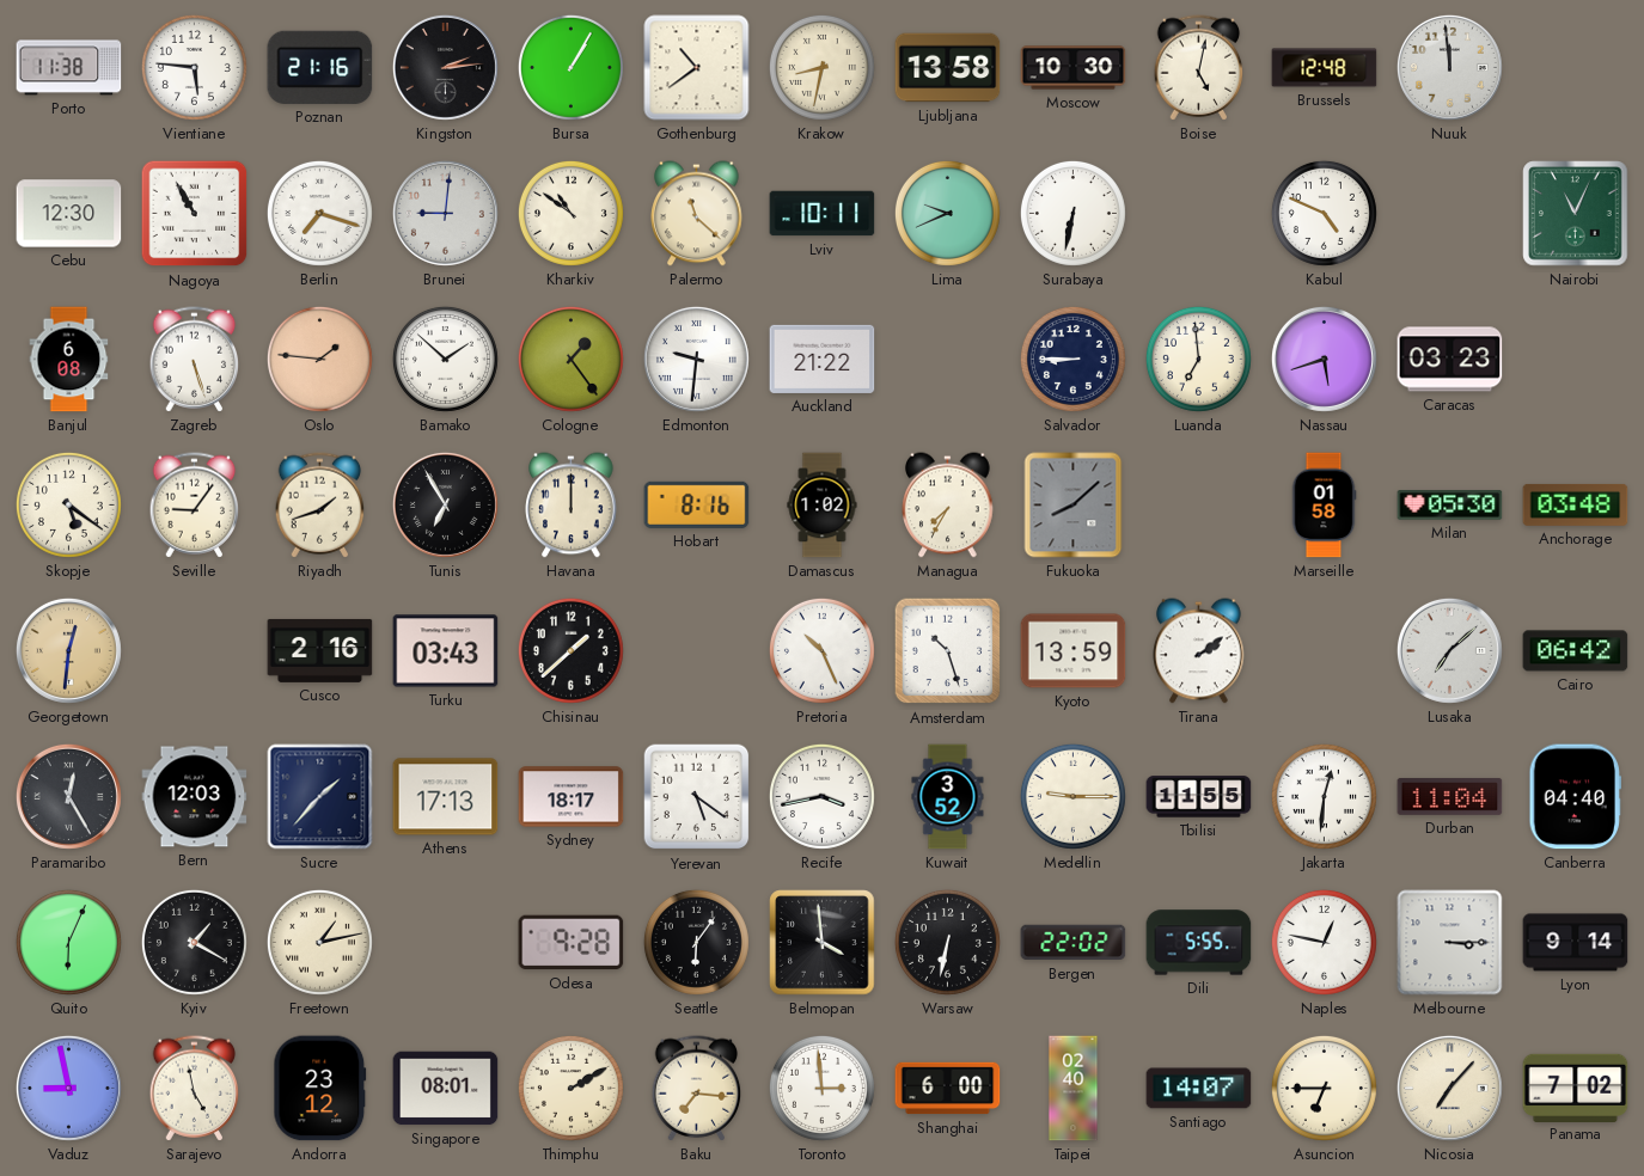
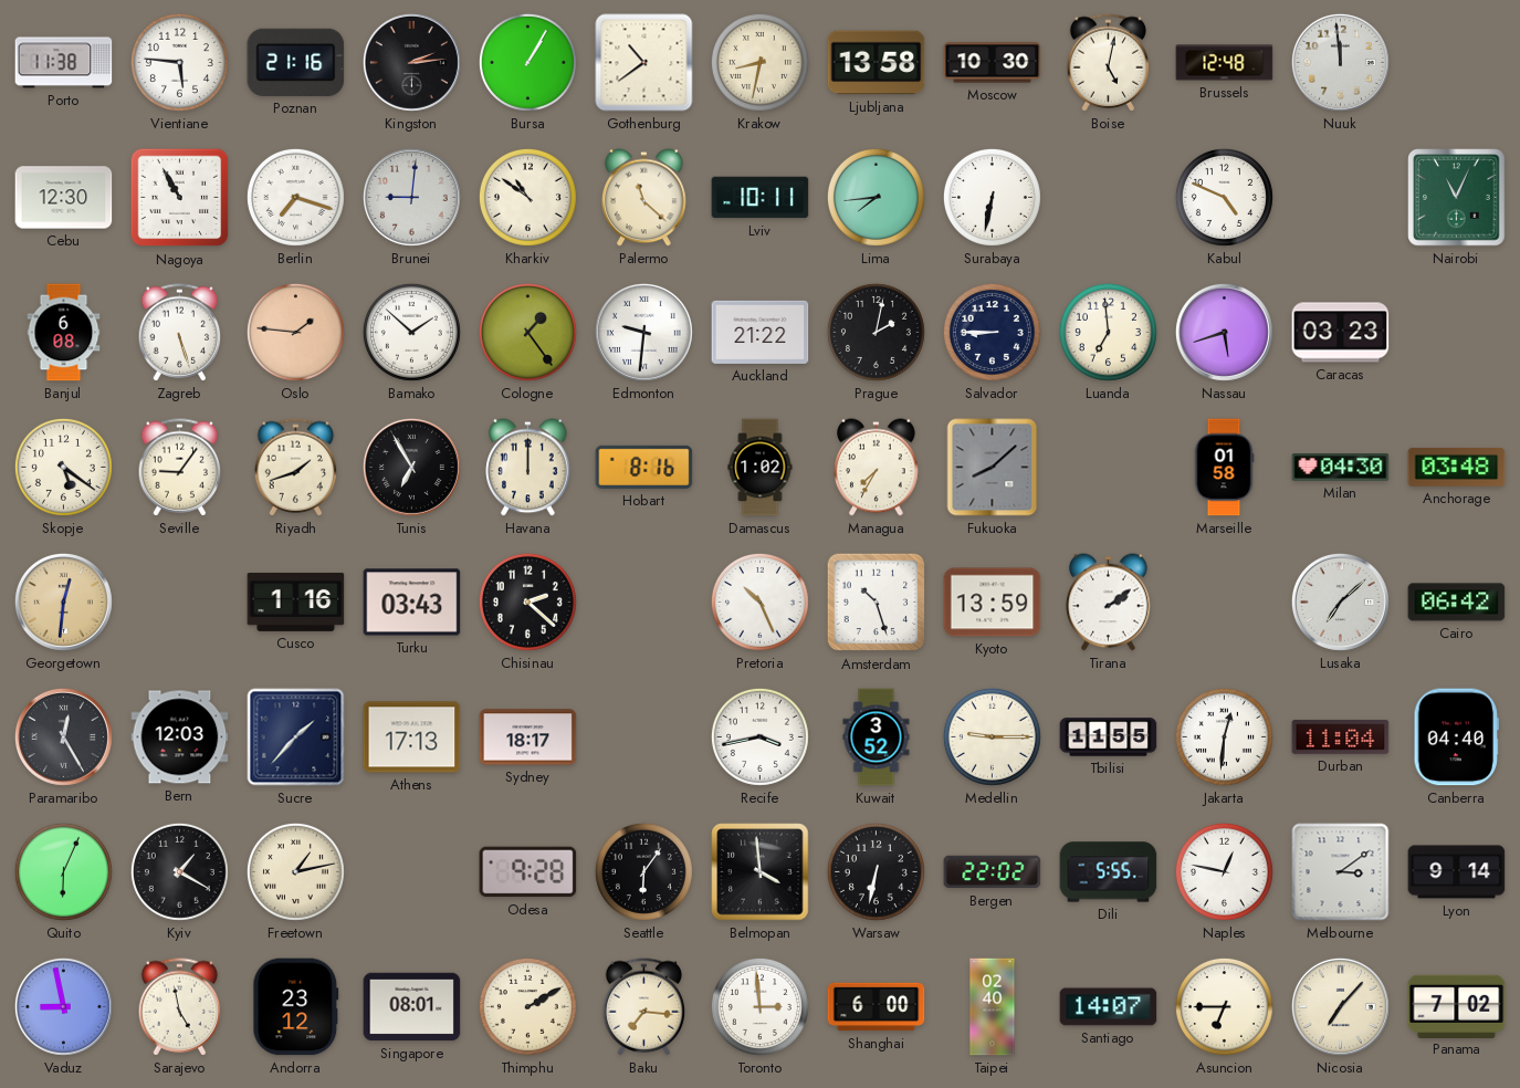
Lima: 9:41 -> 7:44 (876, 197)
Prague: none -> 2:02 (876, 332)
Milan: 05:30 -> 04:30 (1341, 468)
Cusco: 2:16 -> 1:16 (296, 601)
Chisinau: 1:38 -> 2:22 (527, 601)
Yerevan: 5:21 -> none (697, 797)
Melbourne: 3:15 -> 3:09 (1341, 872)
